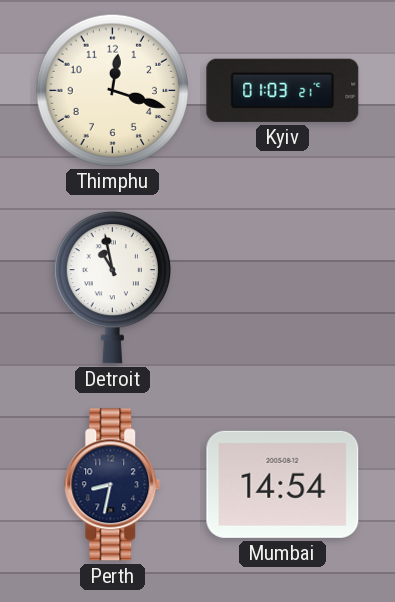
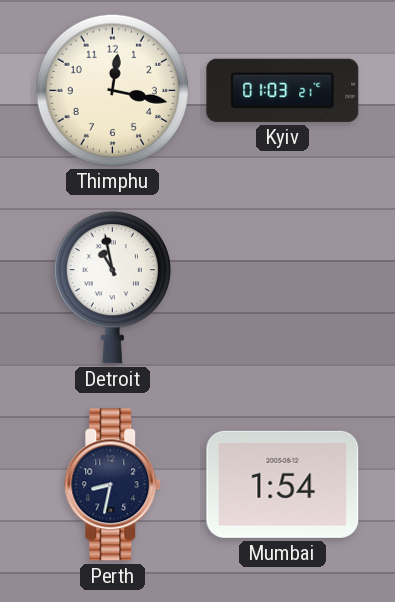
Thimphu: 12:18 -> 12:17 (112, 90)
Mumbai: 14:54 -> 1:54 (283, 484)
